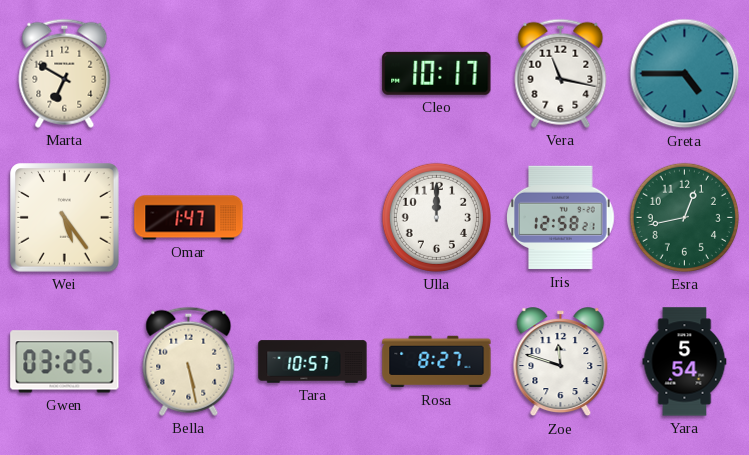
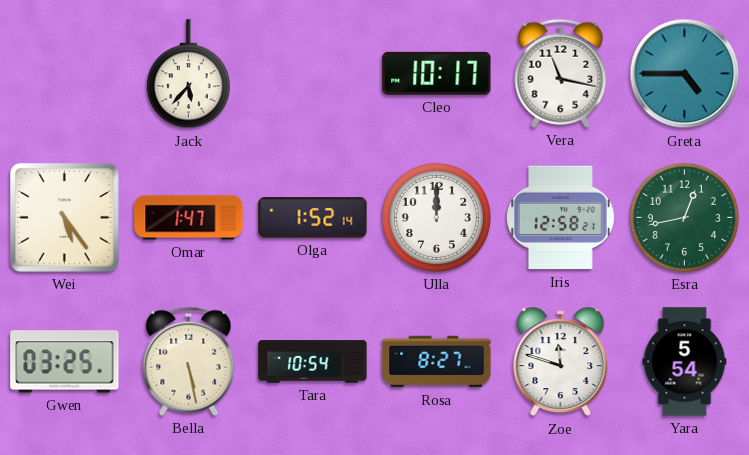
Marta: 6:50 -> none (65, 73)
Jack: none -> 5:37 (188, 74)
Olga: none -> 1:52 (313, 218)
Tara: 10:57 -> 10:54 (313, 362)
